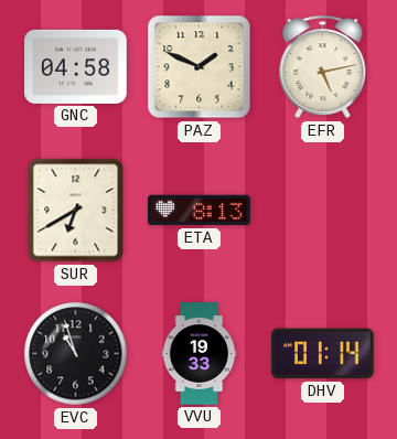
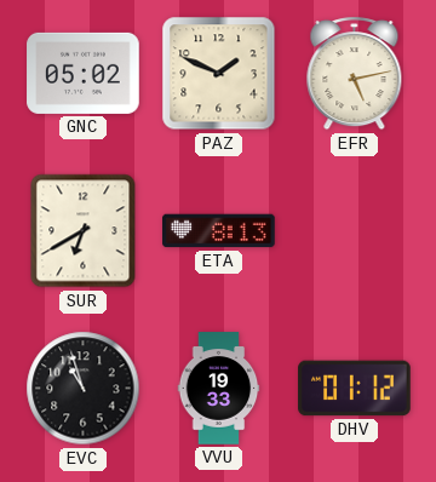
GNC: 04:58 -> 05:02 (84, 73)
DHV: 01:14 -> 01:12 (355, 389)
